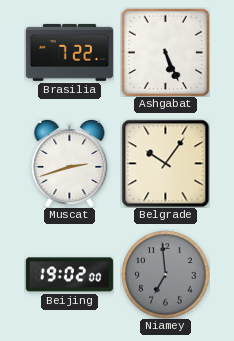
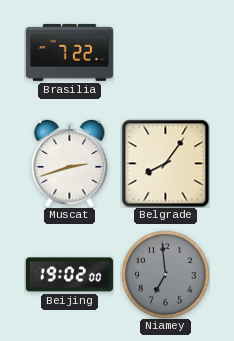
Ashgabat: 5:26 -> none (165, 52)
Belgrade: 10:06 -> 8:06 (165, 163)
